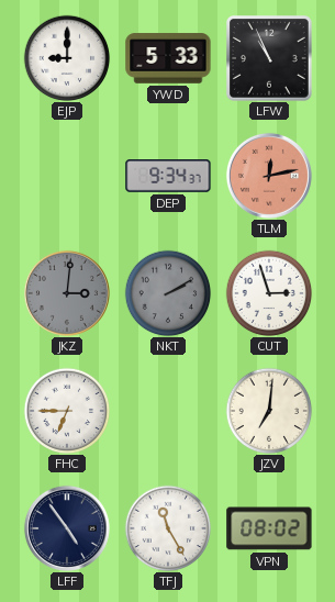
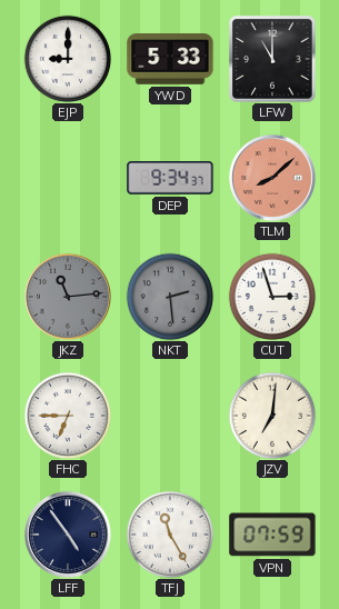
LFW: 10:56 -> 11:00 (273, 60)
TLM: 12:13 -> 8:08 (272, 178)
JKZ: 3:01 -> 11:14 (68, 297)
NKT: 2:10 -> 2:29 (170, 297)
VPN: 08:02 -> 07:59 (272, 535)
